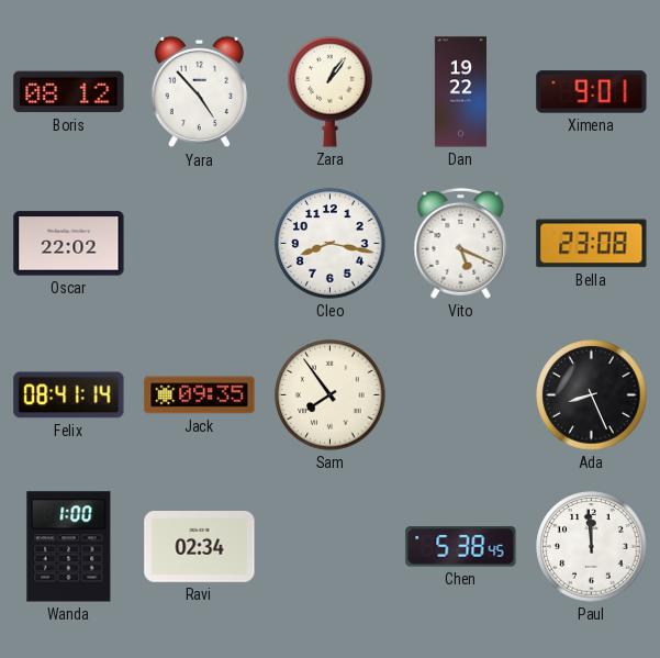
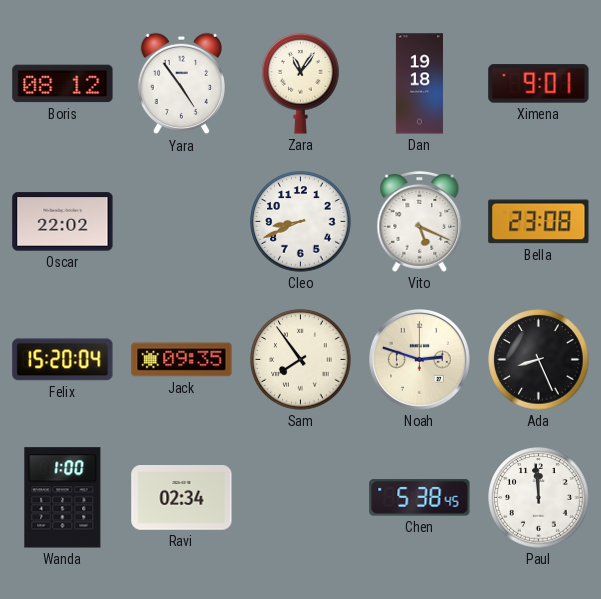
Yara: 4:53 -> 4:54 (181, 84)
Zara: 1:06 -> 11:06 (301, 83)
Dan: 19:22 -> 19:18 (419, 84)
Cleo: 8:17 -> 8:41 (301, 222)
Felix: 08:41 -> 15:20 (63, 360)
Noah: none -> 2:48 (419, 359)
